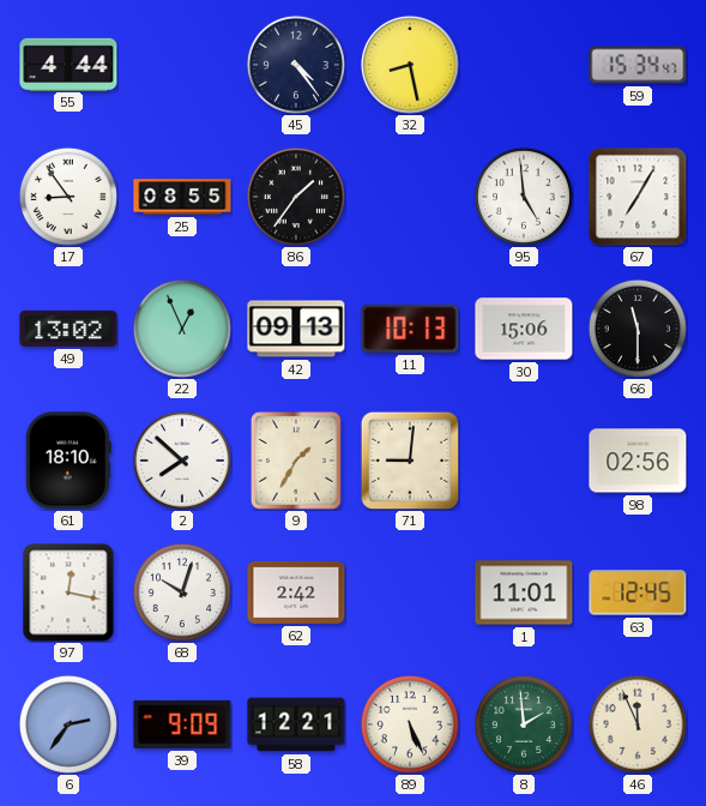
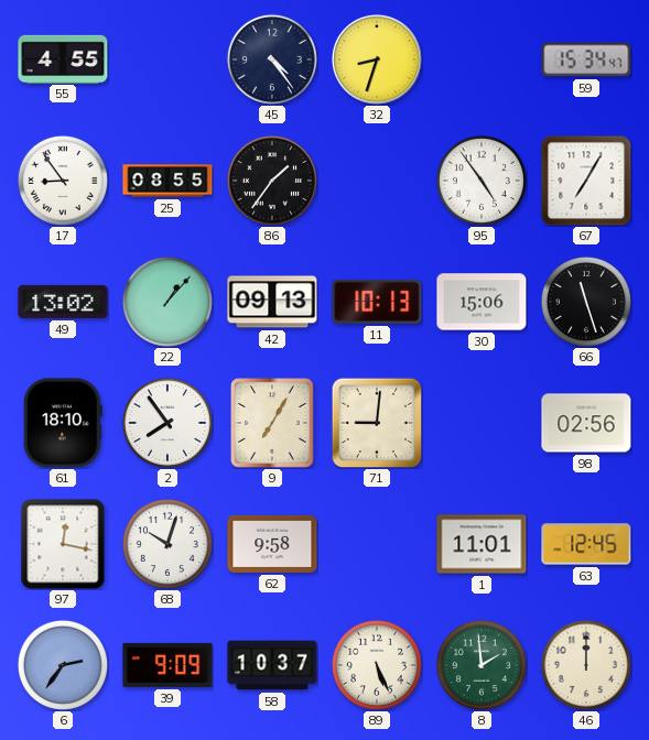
55: 4:44 -> 4:55 (63, 58)
32: 8:28 -> 8:33 (377, 59)
95: 4:59 -> 4:54 (482, 181)
22: 12:56 -> 1:07 (167, 302)
66: 11:30 -> 11:27 (586, 302)
2: 7:52 -> 7:54 (167, 423)
9: 1:35 -> 7:05 (272, 423)
62: 2:42 -> 9:58 (272, 544)
58: 12:21 -> 10:37 (272, 665)
46: 11:56 -> 12:00 (586, 665)
